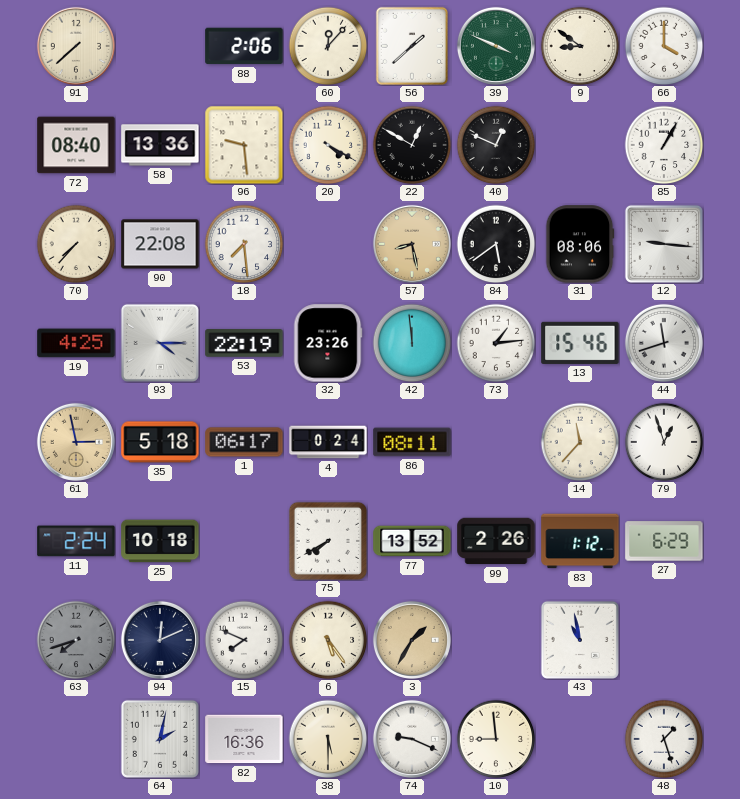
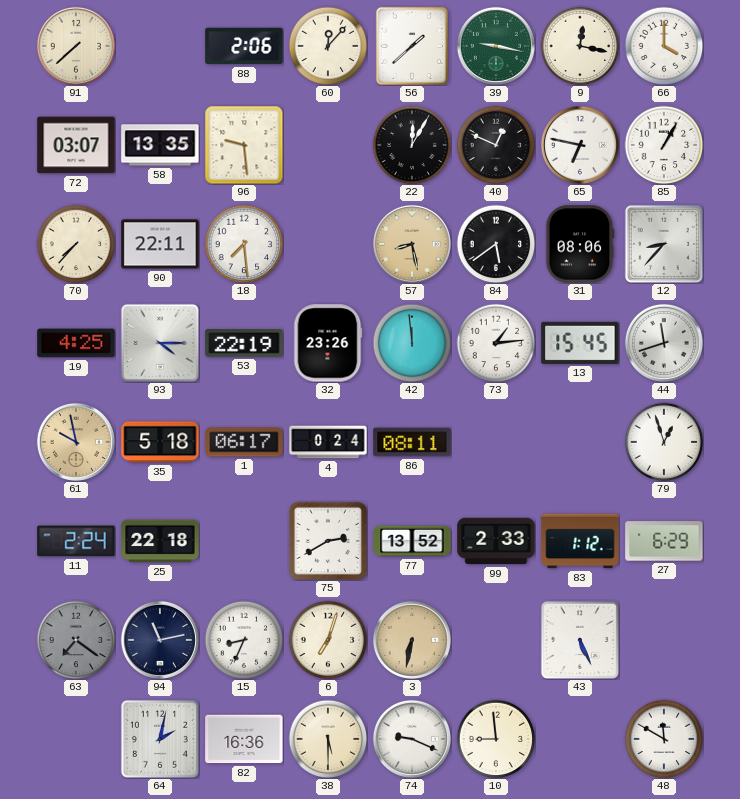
39: 3:49 -> 9:17 (496, 46)
9: 8:51 -> 12:17 (580, 46)
72: 08:40 -> 03:07 (76, 145)
58: 13:36 -> 13:35 (160, 145)
20: 4:20 -> none (328, 145)
22: 12:50 -> 12:05 (412, 145)
65: none -> 6:47 (580, 145)
90: 22:08 -> 22:11 (160, 244)
12: 9:16 -> 8:37 (664, 244)
13: 15:46 -> 15:45 (580, 343)
61: 2:58 -> 9:58 (76, 442)
14: 11:37 -> none (580, 442)
25: 10:18 -> 22:18 (160, 541)
75: 7:40 -> 2:40 (327, 540)
99: 2:26 -> 2:33 (496, 541)
63: 7:42 -> 7:21 (76, 640)
94: 12:11 -> 11:13 (160, 640)
15: 7:49 -> 8:34 (244, 640)
6: 5:24 -> 7:03 (328, 640)
3: 1:35 -> 6:32 (412, 640)
43: 10:58 -> 5:26 (580, 640)
48: 1:27 -> 11:50 (664, 739)
